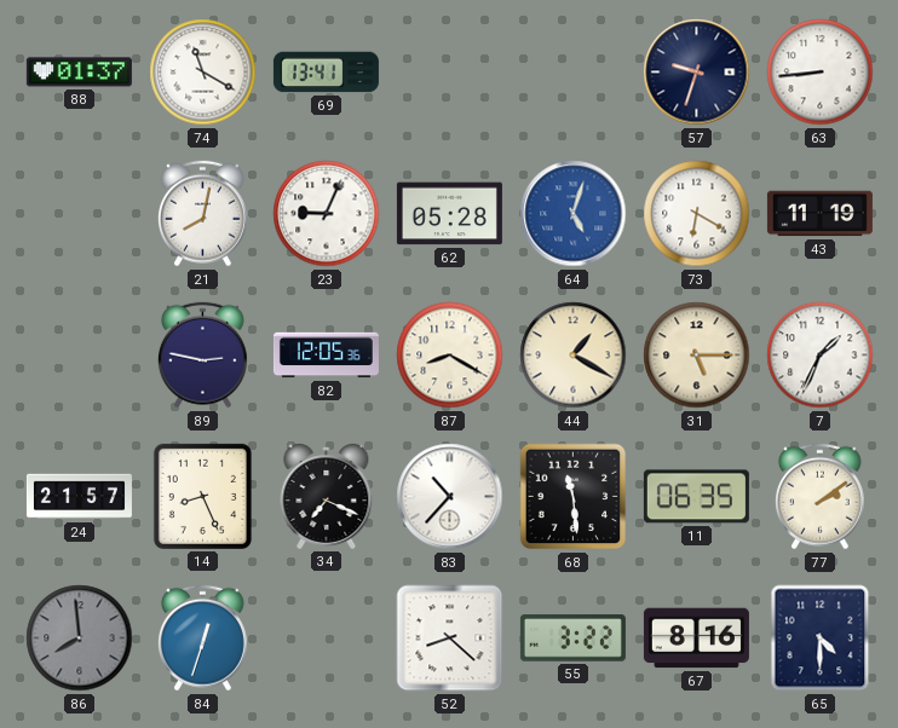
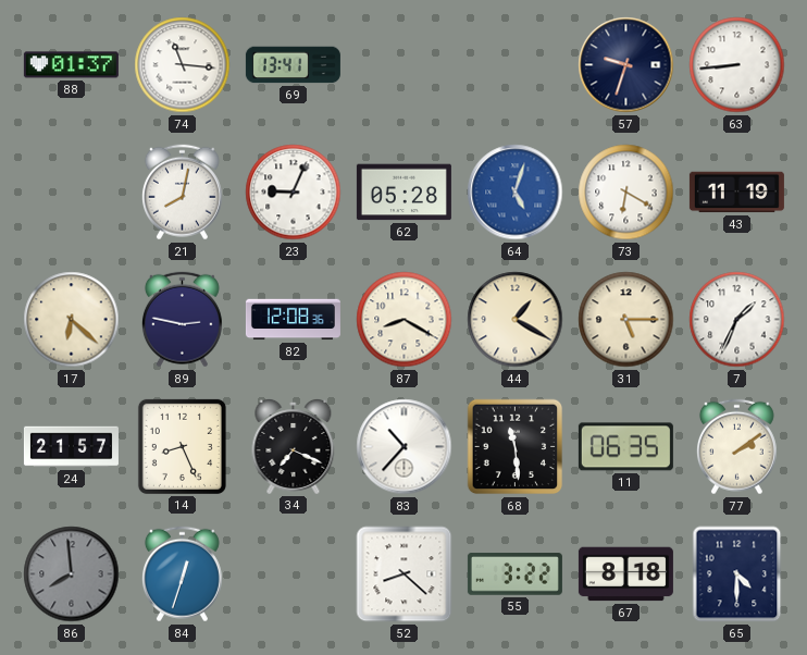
74: 11:20 -> 11:16 (183, 65)
17: none -> 6:22 (72, 320)
82: 12:05 -> 12:08 (293, 320)
67: 8:16 -> 8:18 (625, 574)
